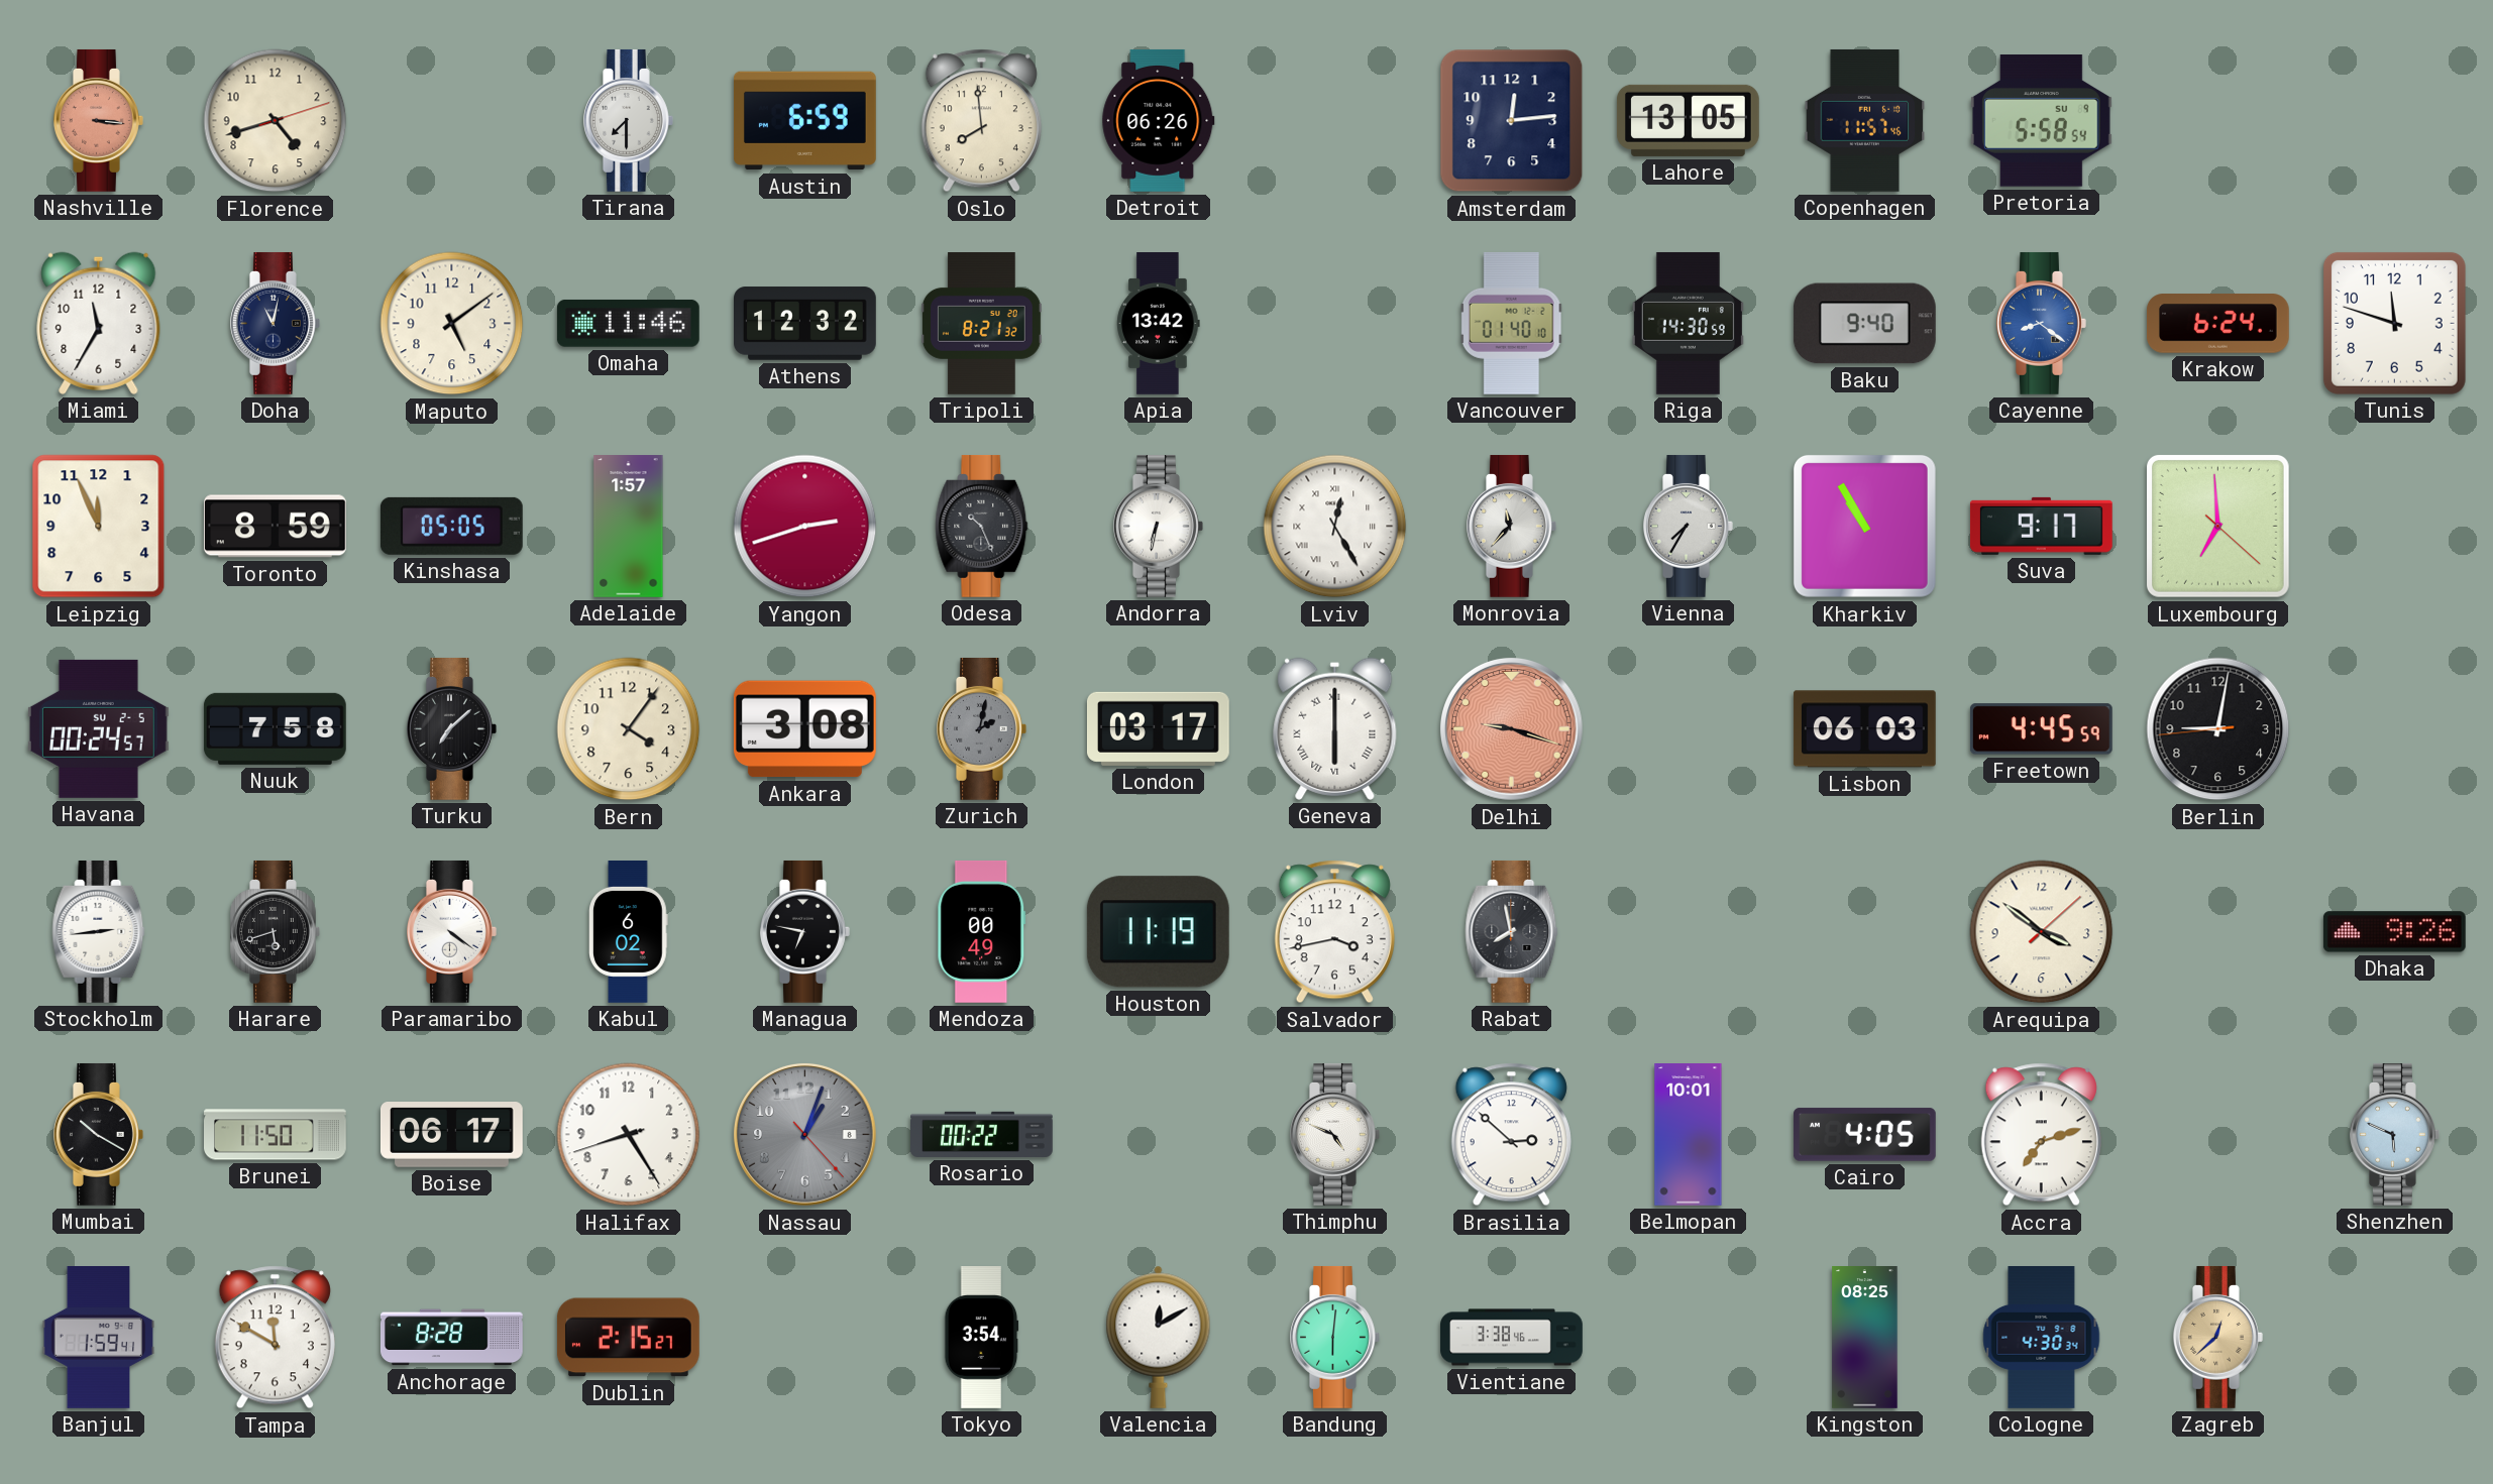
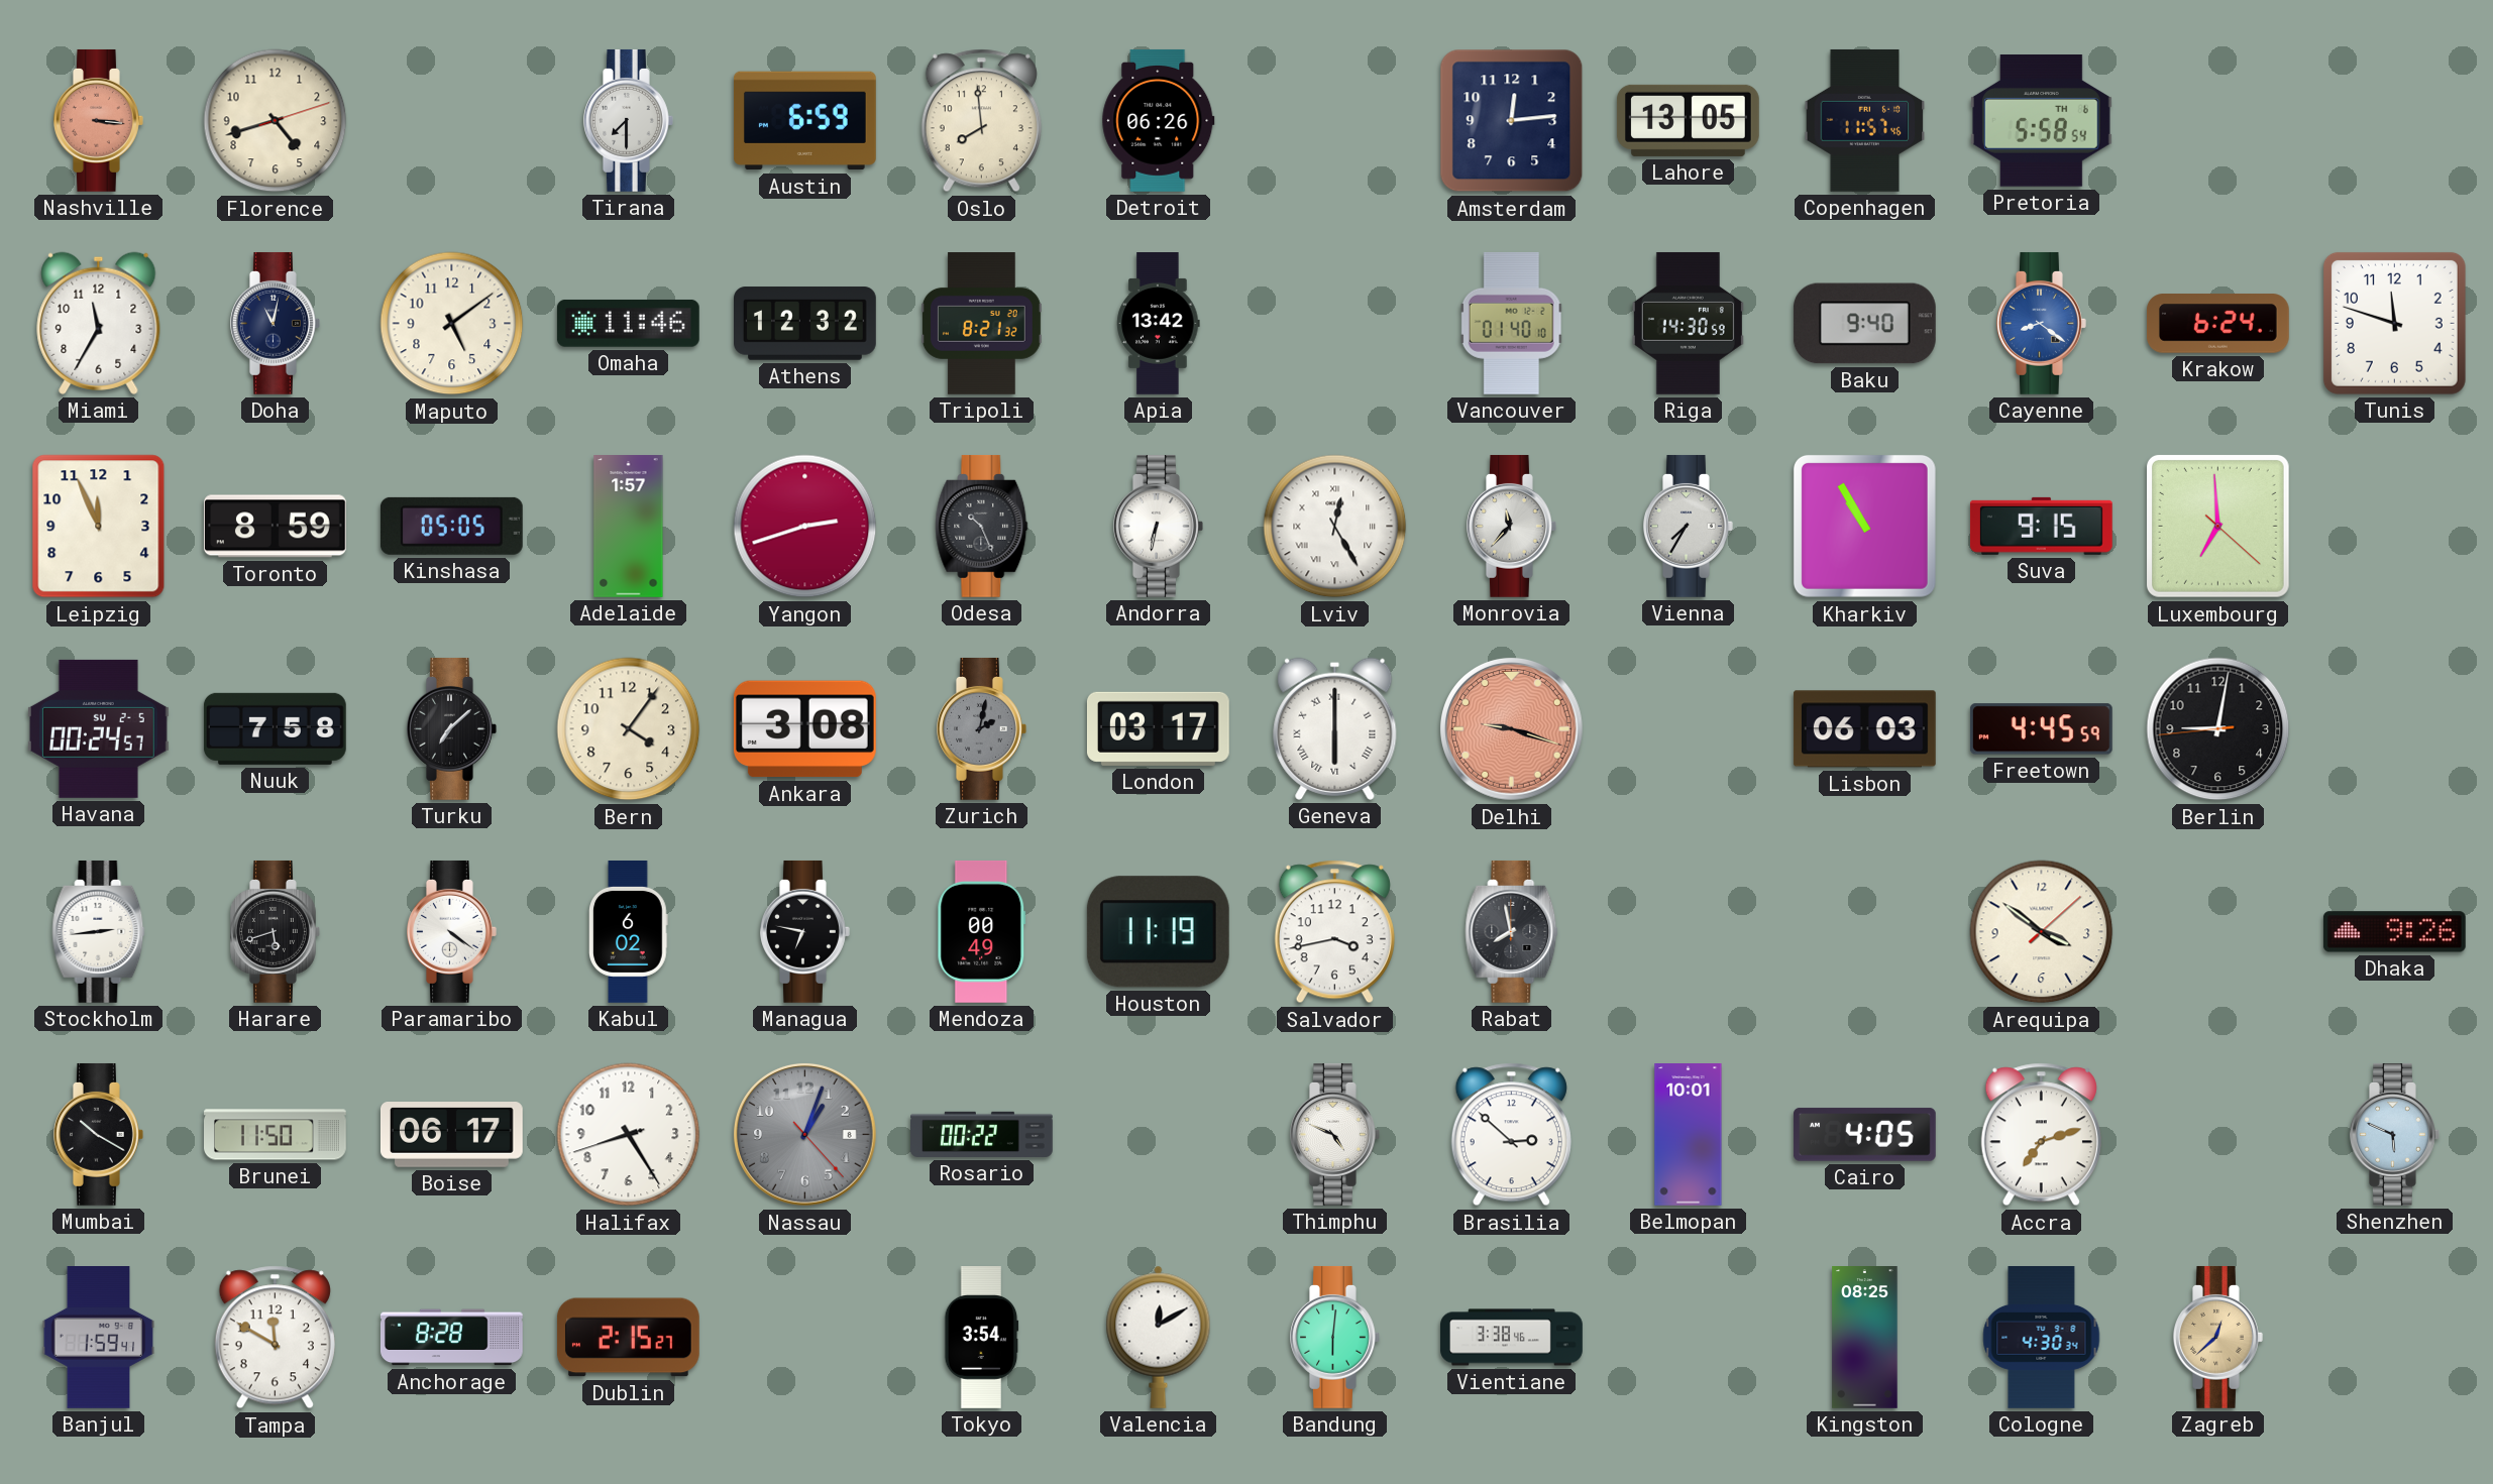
Pretoria date: SU 9 -> TH 6 (2041, 121)
Suva: 9:17 -> 9:15 (2041, 526)
